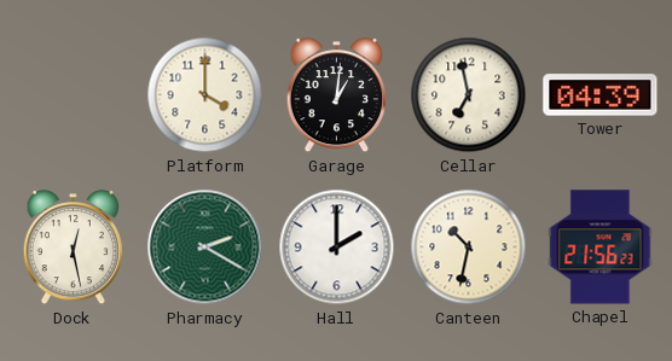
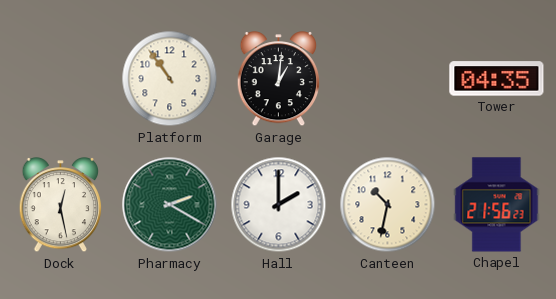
Platform: 4:00 -> 10:54 (170, 79)
Cellar: 6:58 -> none (469, 95)
Tower: 04:39 -> 04:35 (497, 79)
